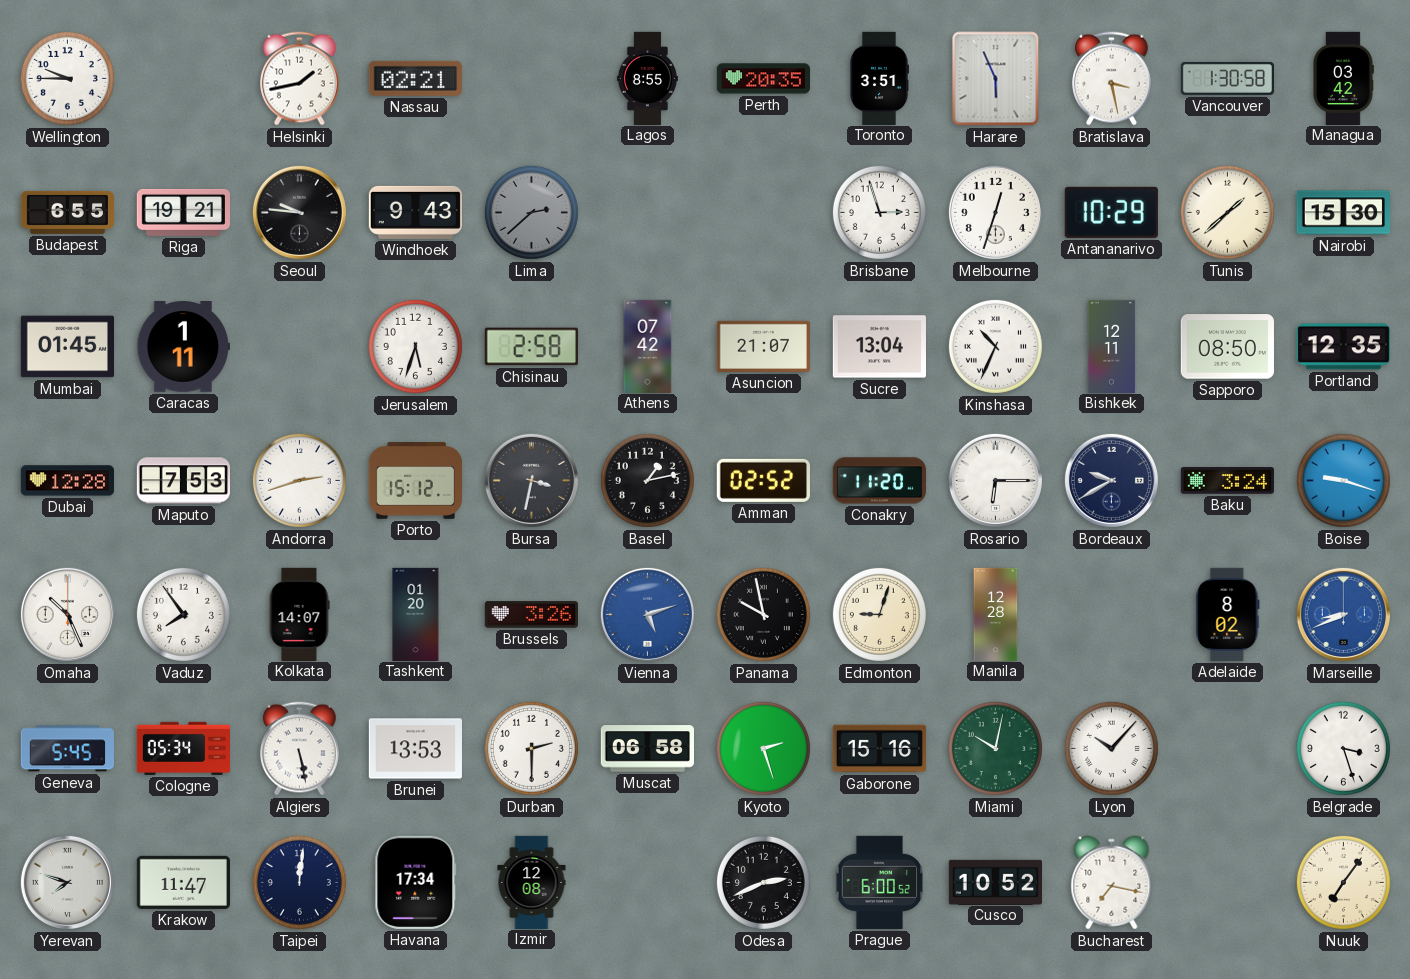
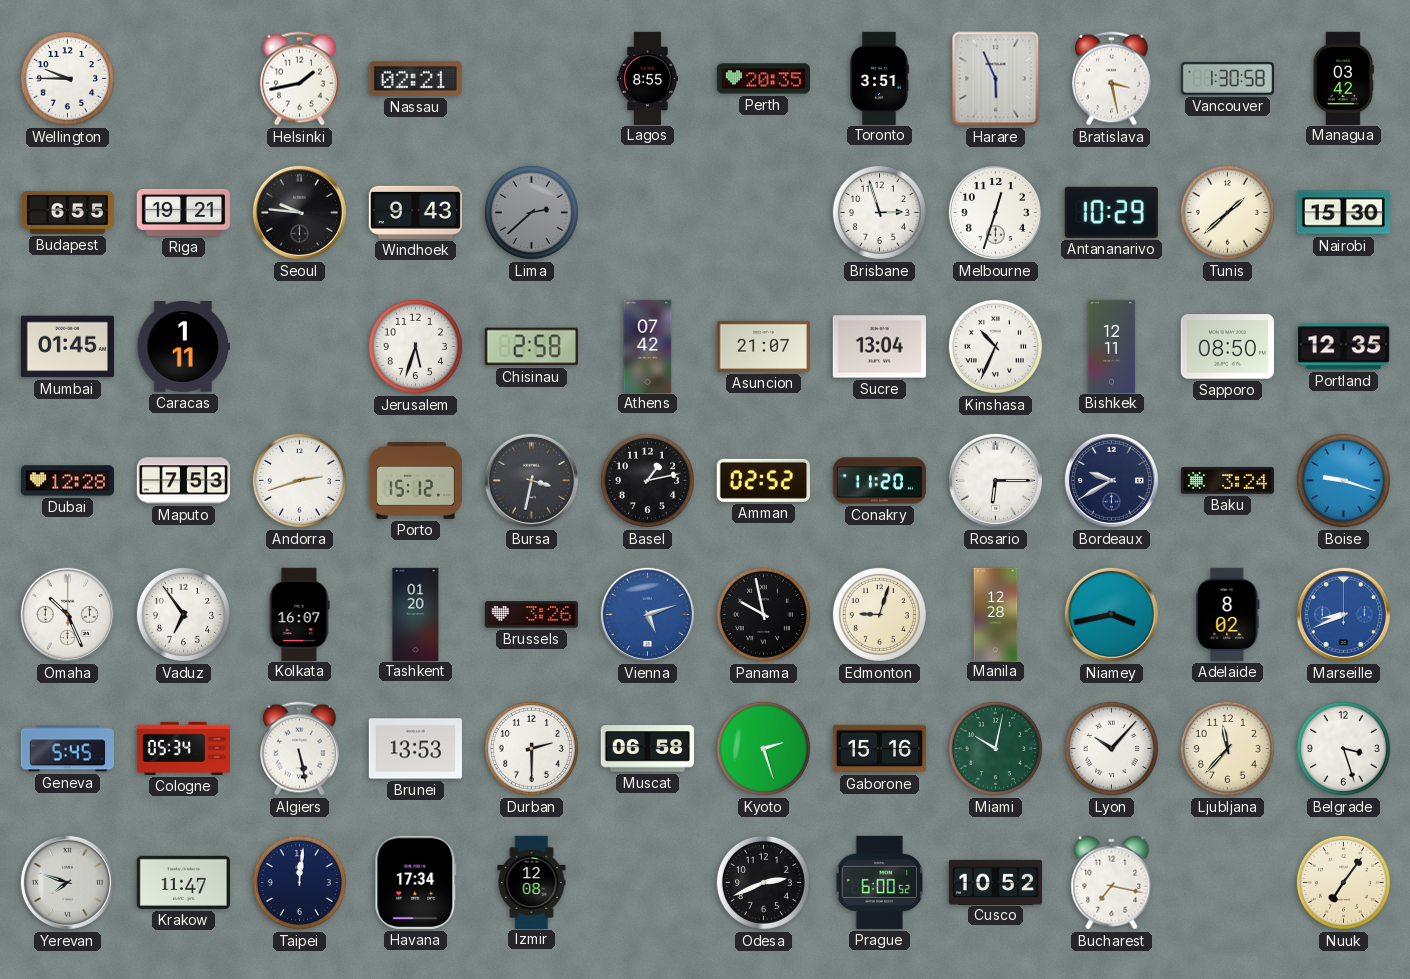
Vaduz: 7:54 -> 6:54 (183, 614)
Kolkata: 14:07 -> 16:07 (299, 614)
Niamey: none -> 3:43 (1111, 614)
Ljubljana: none -> 11:37 (1227, 748)
